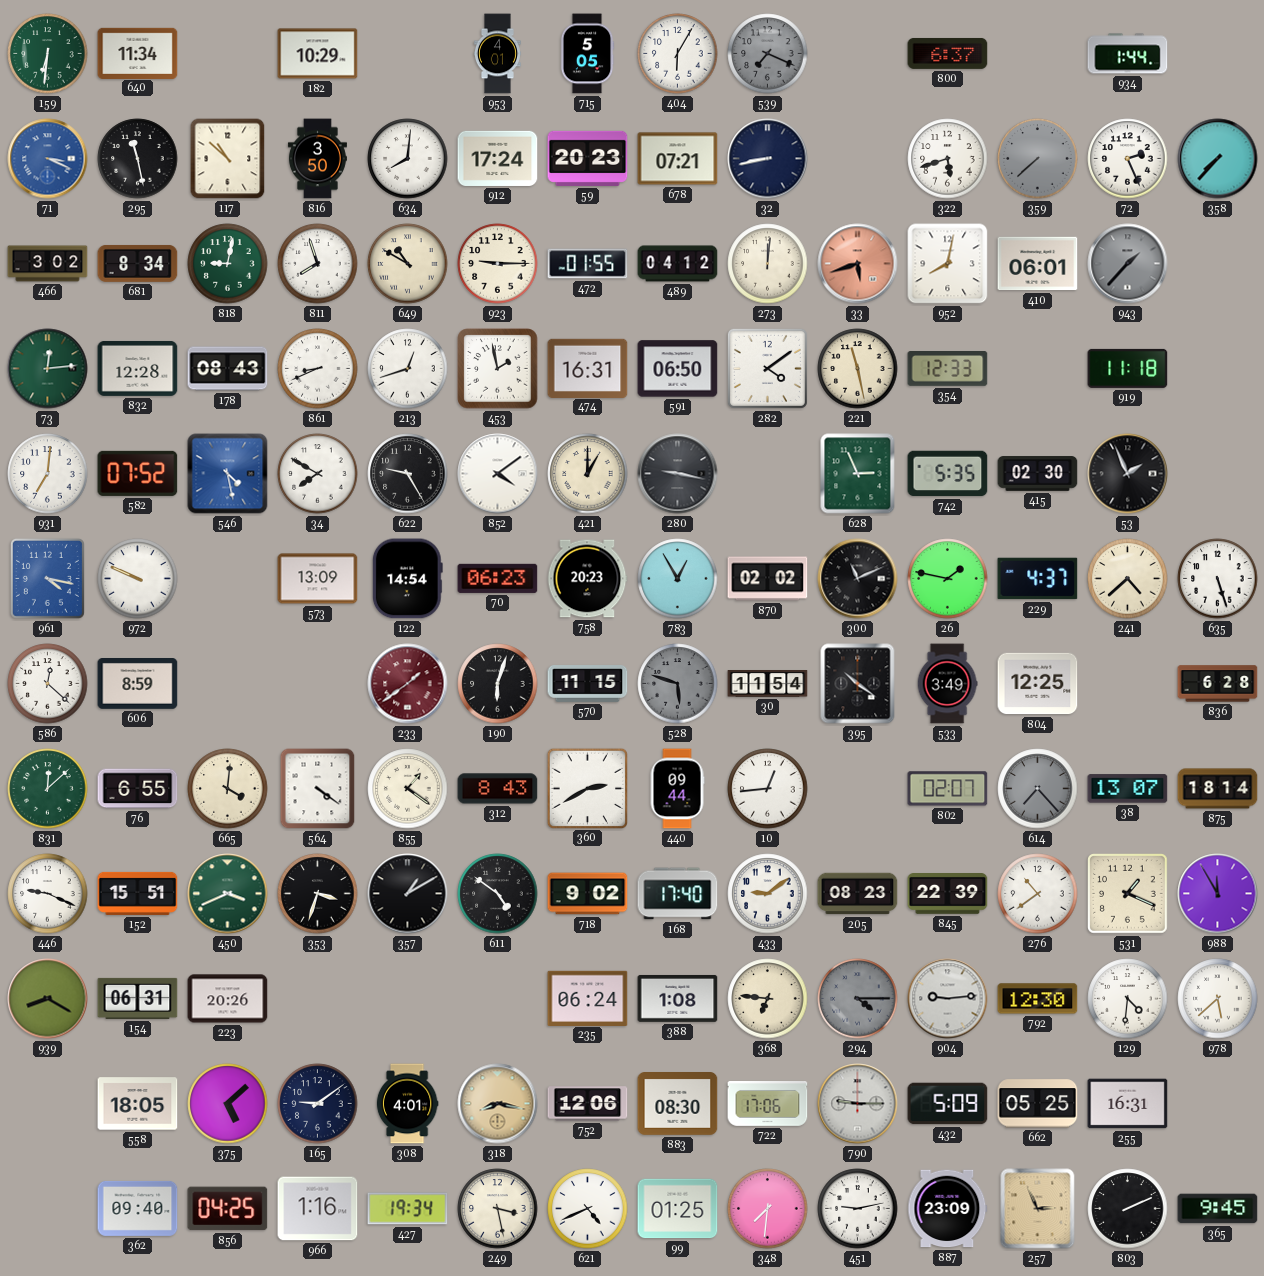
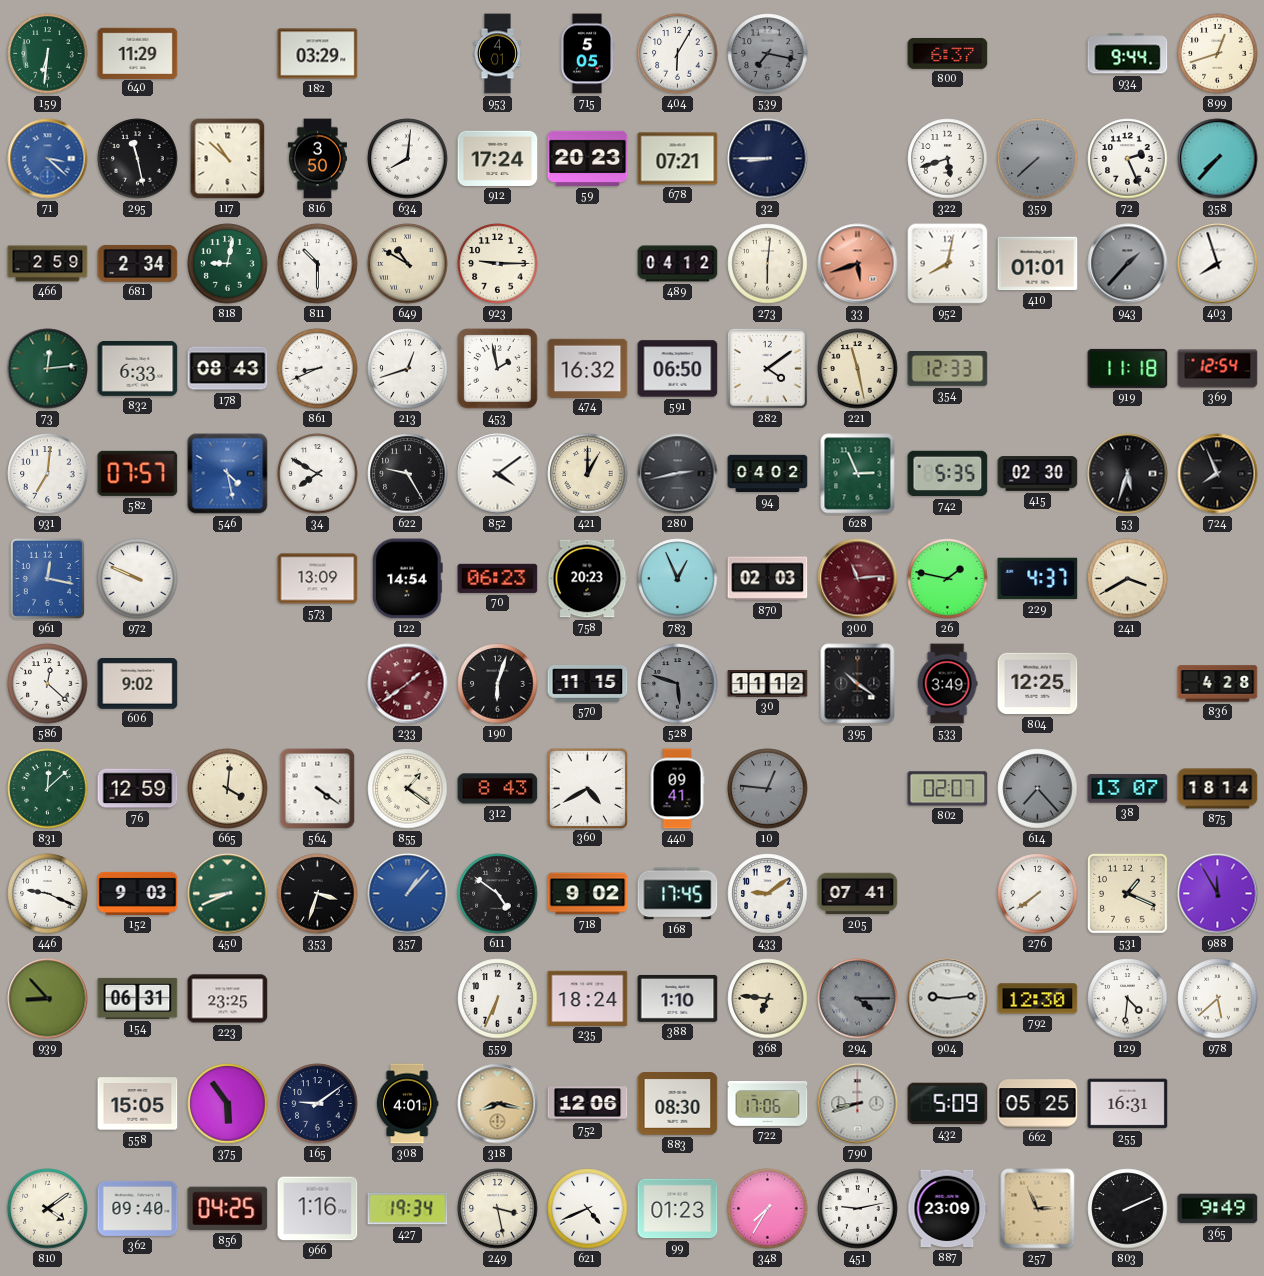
640: 11:34 -> 11:29 (138, 53)
182: 10:29 -> 03:29 (318, 54)
539: 7:19 -> 7:17 (768, 54)
934: 1:44 -> 9:44 (1128, 54)
899: none -> 12:42 (1218, 54)
71: 3:19 -> 3:22 (48, 159)
32: 8:43 -> 8:45 (768, 159)
466: 3:02 -> 2:59 (48, 264)
681: 8:34 -> 2:34 (138, 263)
811: 7:57 -> 10:30 (318, 264)
472: 01:55 -> none (588, 264)
273: 12:01 -> 6:01 (768, 264)
410: 06:01 -> 01:01 (1038, 264)
403: none -> 7:57 (1218, 264)
832: 12:28 -> 6:33 (138, 368)
474: 16:31 -> 16:32 (588, 368)
369: none -> 12:54 (1218, 369)
582: 07:52 -> 07:57 (138, 473)
280: 9:17 -> 2:43 (678, 474)
94: none -> 04:02 (768, 474)
53: 1:56 -> 5:33 (1128, 474)
724: none -> 7:56 (1218, 474)
961: 4:17 -> 12:17 (47, 578)
783: 12:55 -> 12:56 (678, 579)
870: 02:02 -> 02:03 (768, 579)
300: 11:11 -> 11:14 (858, 579)
300 dial: black -> burgundy (858, 579)
241: 4:38 -> 3:40 (1128, 579)
635: 5:27 -> none (1218, 579)
606: 8:59 -> 9:02 (138, 684)
30: 11:54 -> 11:12 (768, 684)
836: 6:28 -> 4:28 (1218, 684)
76: 6:55 -> 12:59 (138, 789)
360: 2:40 -> 4:40 (587, 788)
440: 09:44 -> 09:41 (677, 789)
10: 12:44 -> 12:46 (768, 789)
10 dial: white -> grey (768, 789)
152: 15:51 -> 9:03 (138, 893)
450: 3:41 -> 8:41 (228, 894)
357: 1:10 -> 1:07 (408, 894)
357 dial: black -> blue (408, 894)
168: 17:40 -> 17:45 (678, 894)
205: 08:23 -> 07:41 (858, 894)
845: 22:39 -> none (948, 894)
276: 10:39 -> 7:39 (1038, 894)
939: 8:20 -> 8:53 (48, 999)
223: 20:26 -> 23:25 (228, 999)
559: none -> 6:34 (498, 999)
235: 06:24 -> 18:24 (588, 998)
388: 1:08 -> 1:10 (678, 998)
558: 18:05 -> 15:05 (138, 1104)
375: 5:08 -> 5:54 (228, 1104)
790: 9:15 -> 8:42 (858, 1104)
810: none -> 4:09 (48, 1209)
99: 01:25 -> 01:23 (678, 1209)
348: 7:31 -> 7:35 (768, 1209)
365: 9:45 -> 9:49 (1218, 1209)
